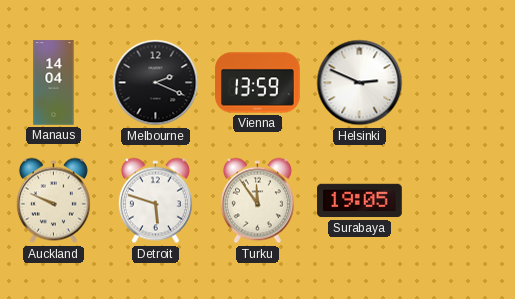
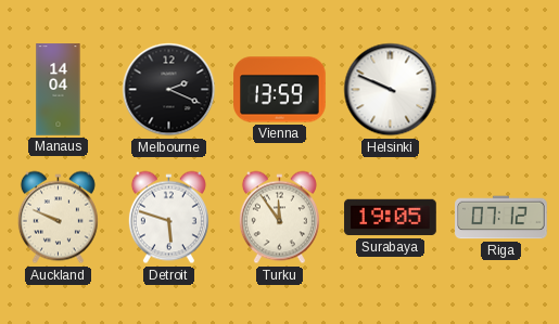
Helsinki: 2:49 -> 9:49 (391, 90)
Riga: none -> 07:12 (501, 218)
